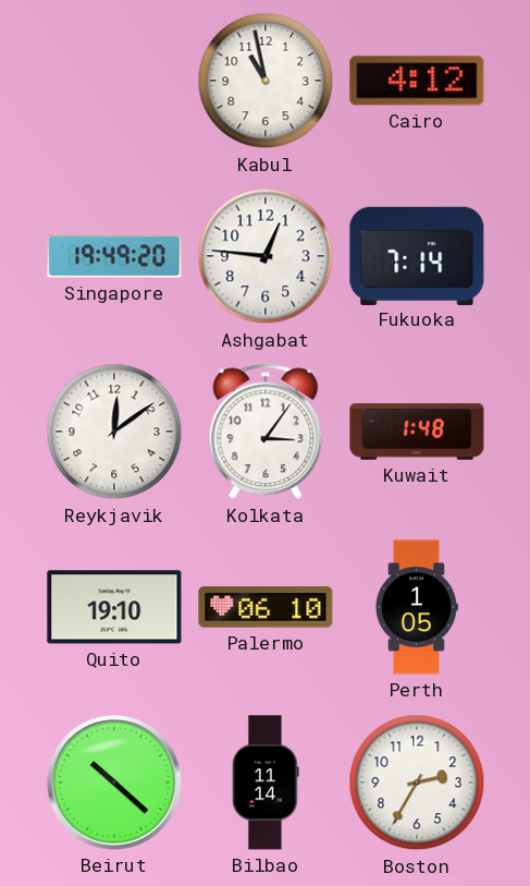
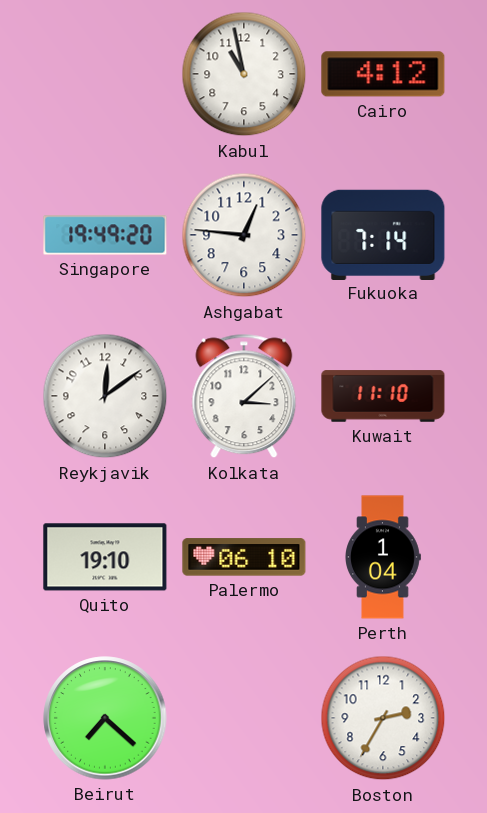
Kolkata: 3:06 -> 3:08 (244, 396)
Kuwait: 1:48 -> 11:10 (383, 396)
Perth: 1:05 -> 1:04 (383, 557)
Beirut: 10:22 -> 7:22 (105, 718)
Bilbao: 11:14 -> none (267, 782)
